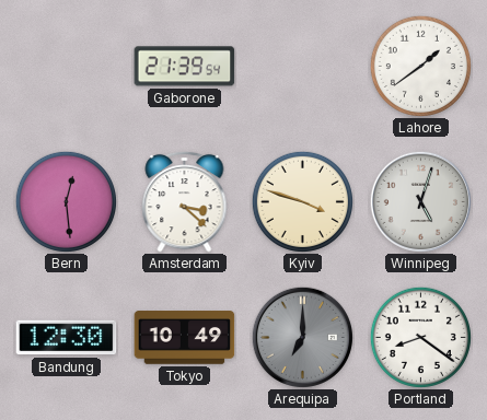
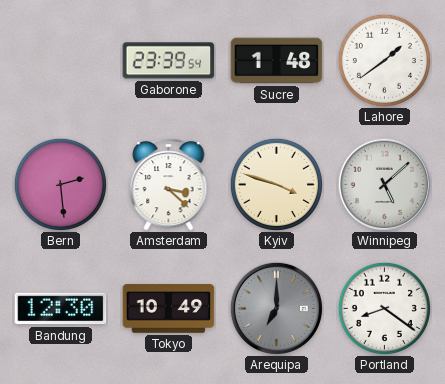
Gaborone: 21:39 -> 23:39 (169, 61)
Sucre: none -> 1:48 (277, 61)
Bern: 12:29 -> 2:29 (60, 184)
Winnipeg: 5:03 -> 5:08 (384, 184)
